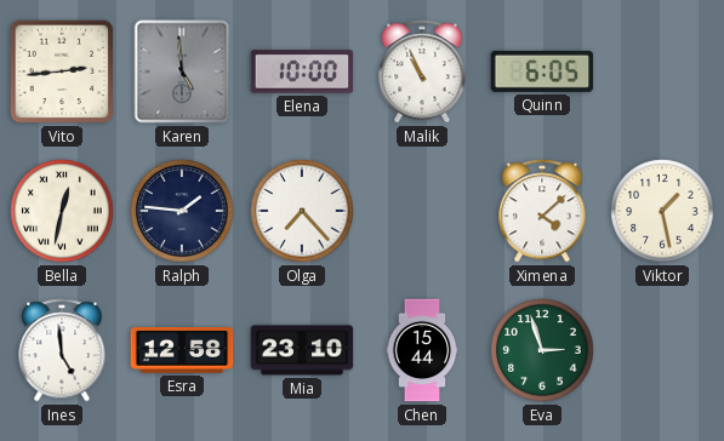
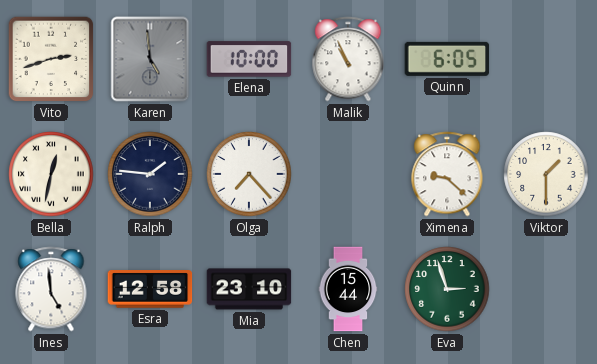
Vito: 2:44 -> 2:42 (51, 59)
Ximena: 4:08 -> 9:22 (447, 174)
Viktor: 1:28 -> 1:30 (546, 174)
